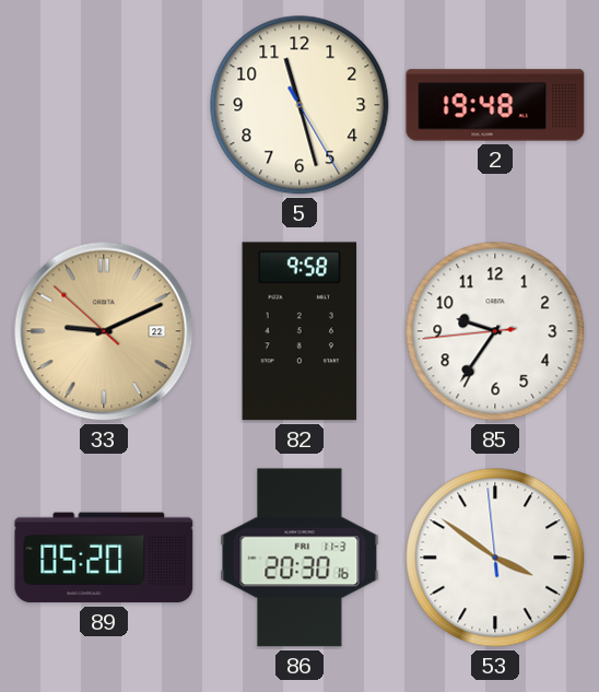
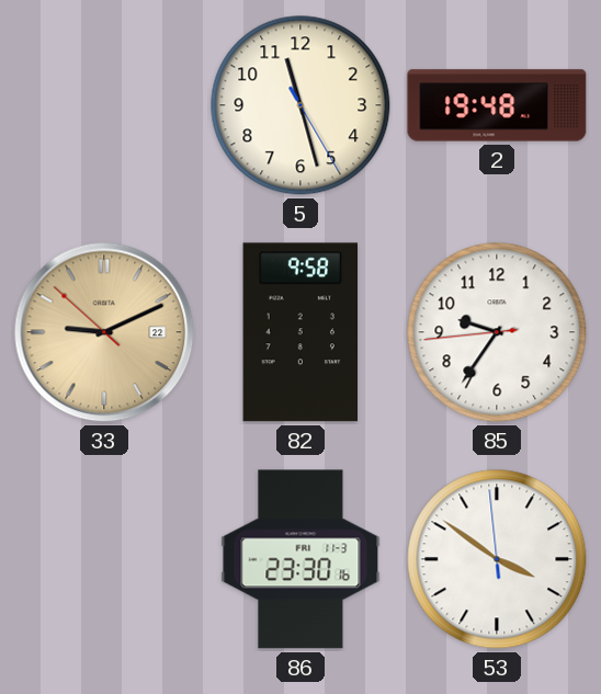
89: 05:20 -> none (104, 558)
86: 20:30 -> 23:30 (300, 559)
